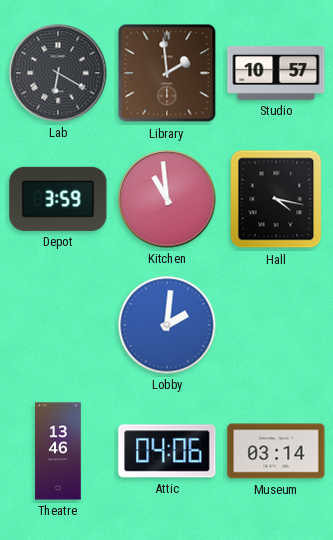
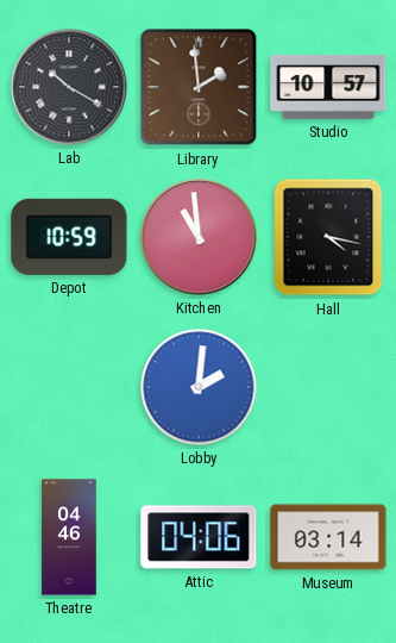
Lab: 6:20 -> 10:20 (69, 87)
Depot: 3:59 -> 10:59 (69, 237)
Theatre: 13:46 -> 04:46 (69, 537)
